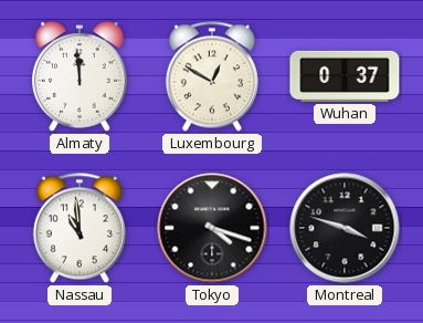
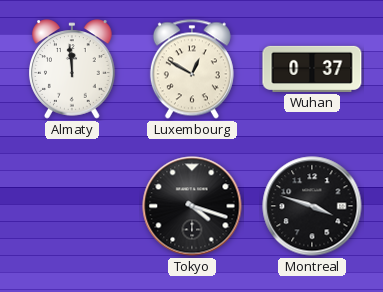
Nassau: 10:59 -> none (80, 228)
